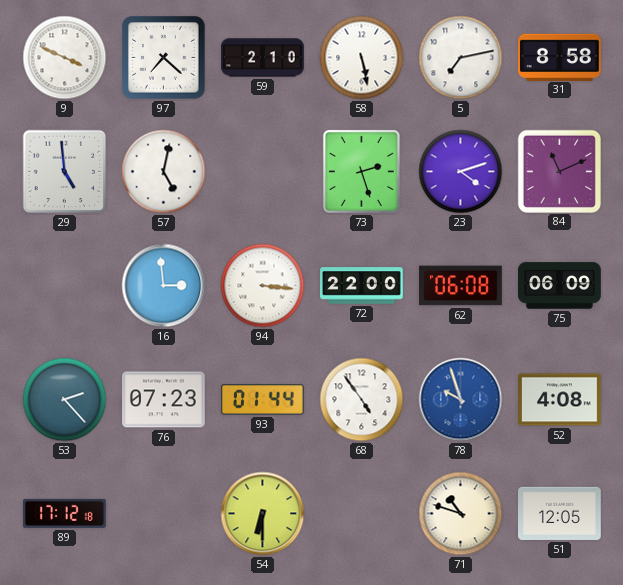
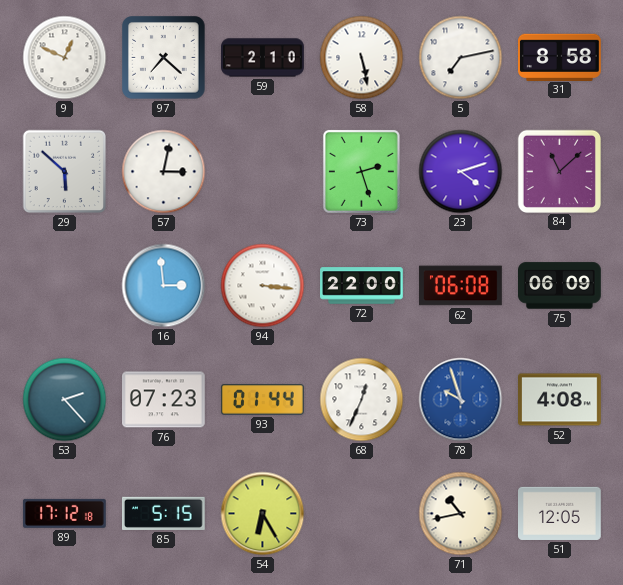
9: 3:49 -> 12:49 (65, 58)
29: 4:59 -> 5:52 (65, 172)
57: 5:02 -> 3:02 (164, 172)
84: 11:11 -> 11:08 (559, 171)
68: 4:54 -> 12:34 (362, 400)
85: none -> 5:15 (164, 513)
54: 6:30 -> 6:25 (263, 514)
71: 10:48 -> 10:43 (461, 514)
